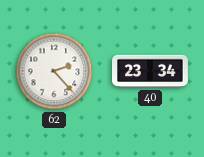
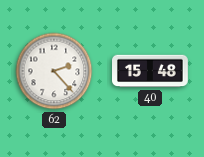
40: 23:34 -> 15:48 (151, 71)
